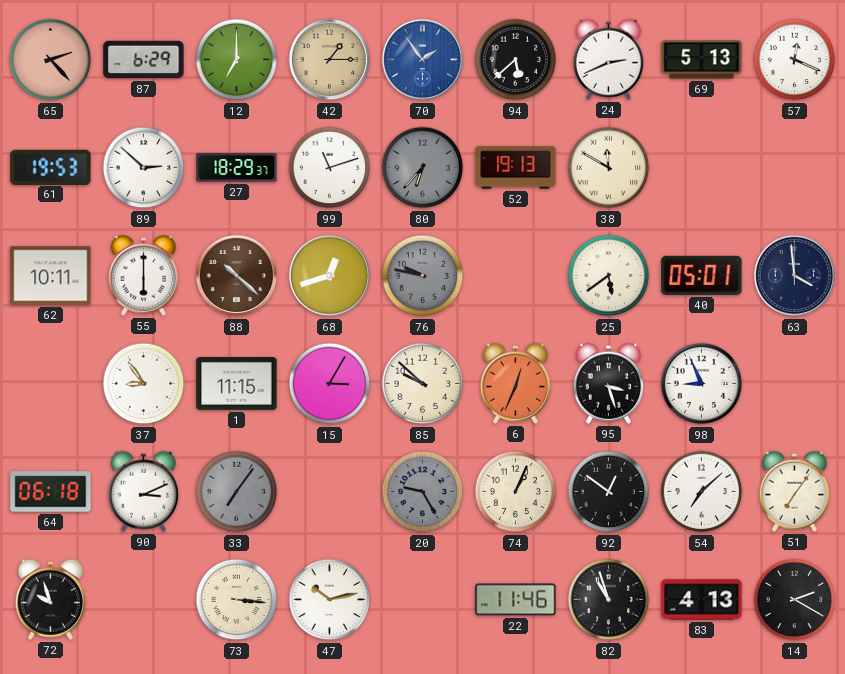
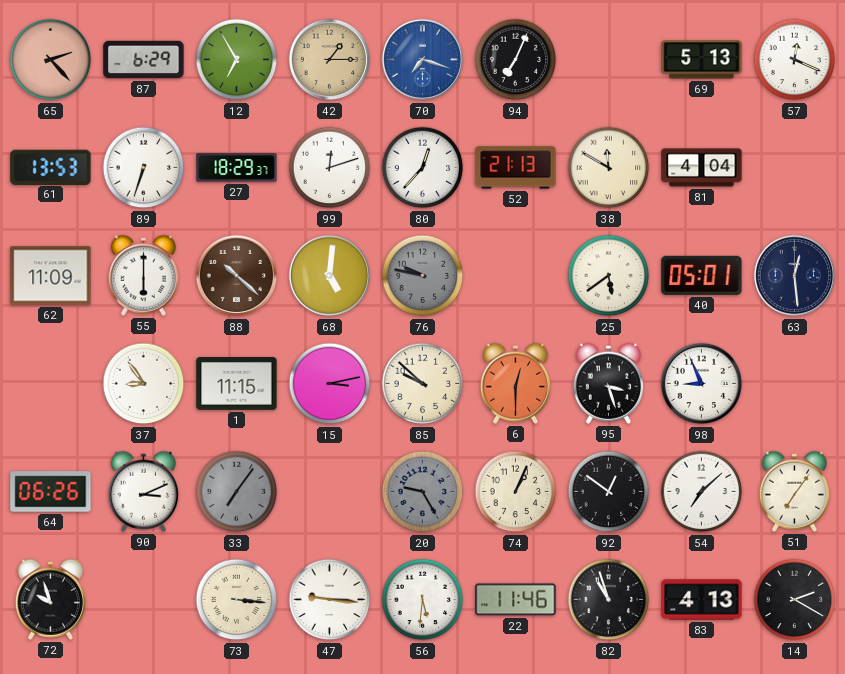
12: 7:00 -> 6:55 (237, 60)
70: 1:54 -> 7:18 (423, 60)
94: 5:38 -> 7:04 (516, 60)
24: 2:41 -> none (608, 59)
61: 19:53 -> 13:53 (51, 167)
89: 2:52 -> 6:33 (144, 168)
99: 11:12 -> 12:12 (330, 168)
80: 6:37 -> 12:37 (423, 168)
80 dial: grey -> white (423, 168)
52: 19:13 -> 21:13 (516, 168)
81: none -> 4:04 (702, 168)
62: 10:11 -> 11:09 (51, 276)
68: 12:42 -> 5:01 (330, 276)
63: 3:59 -> 12:29 (795, 276)
15: 3:05 -> 3:13 (330, 384)
6: 12:34 -> 12:30 (515, 383)
64: 06:18 -> 06:26 (51, 492)
47: 10:13 -> 9:16 (330, 600)
56: none -> 5:31 (423, 600)
